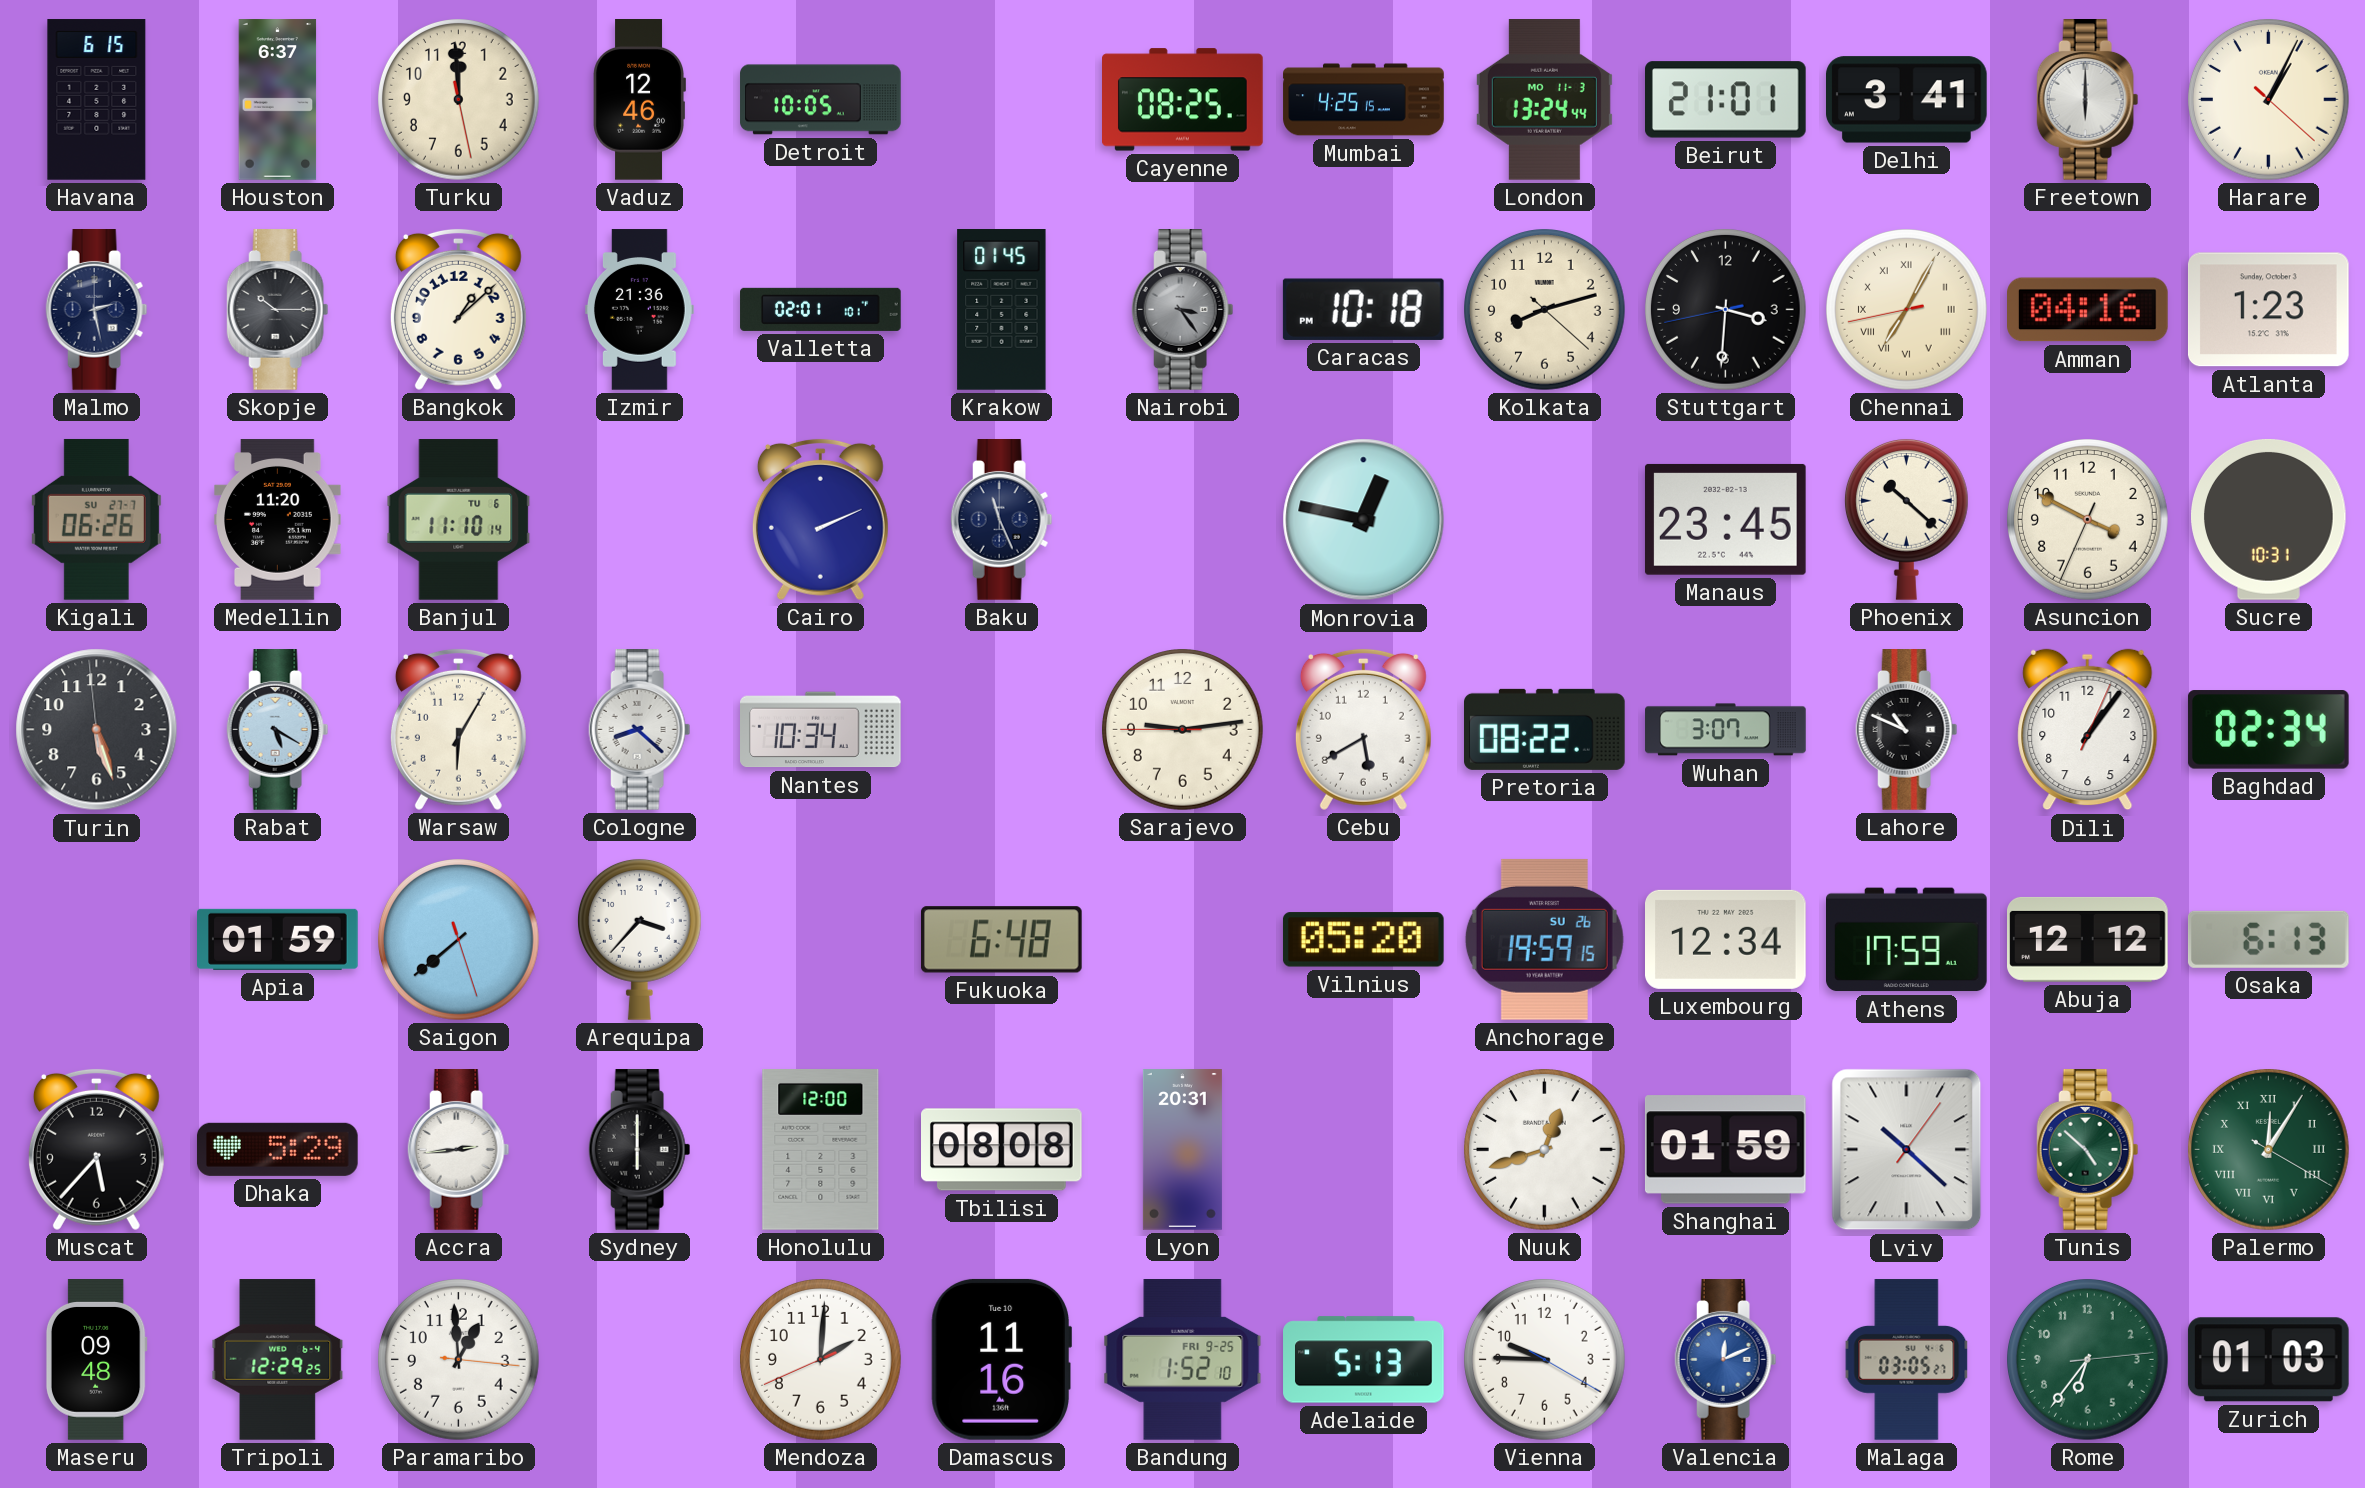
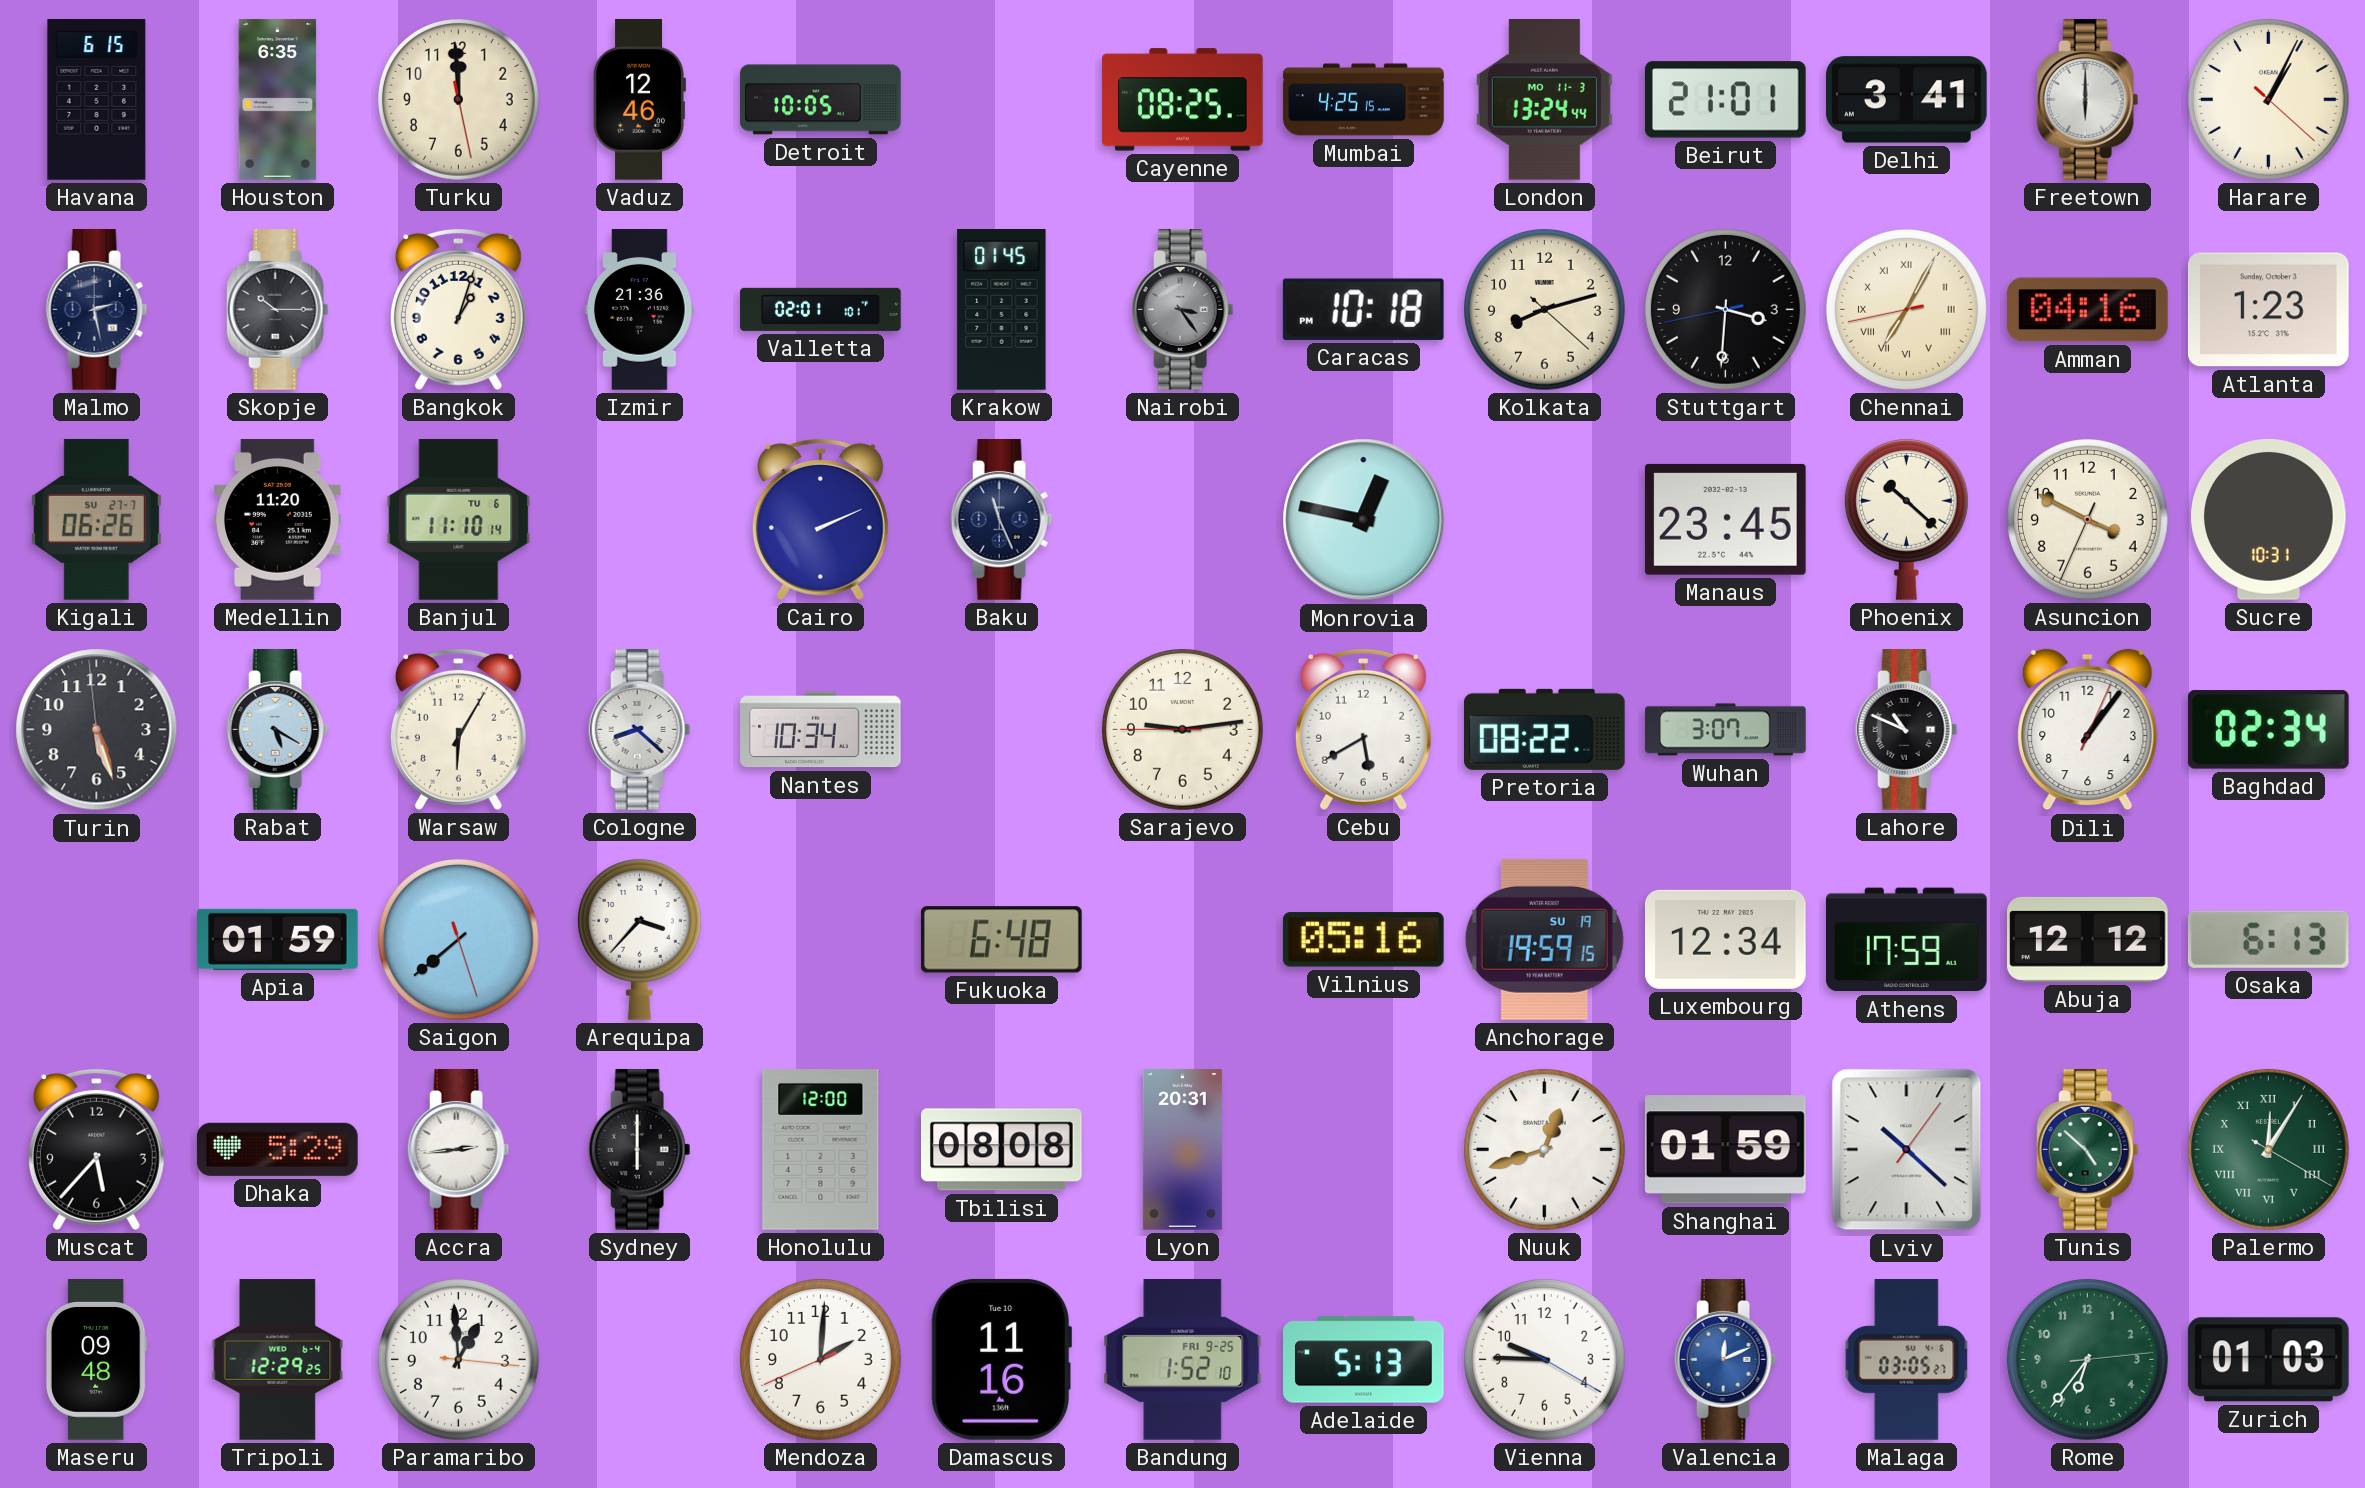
Houston: 6:37 -> 6:35 (278, 100)
Bangkok: 1:08 -> 1:03 (458, 309)
Vilnius: 05:20 -> 05:16 (1363, 940)
Anchorage date: SU 26 -> SU 19 (1544, 939)
